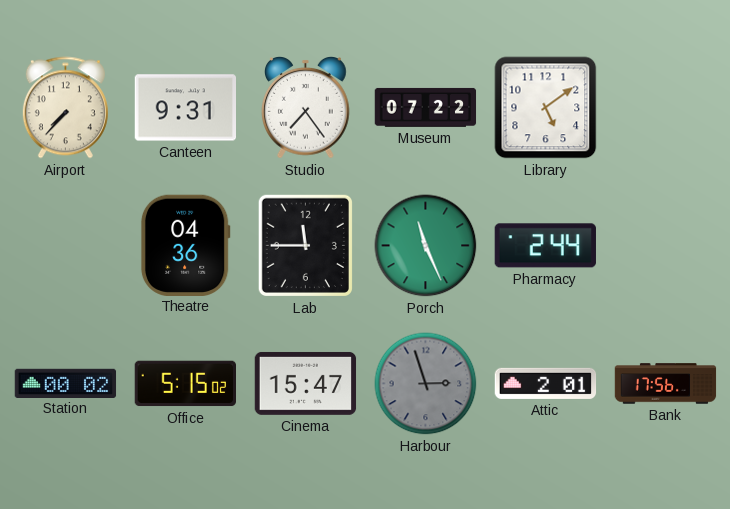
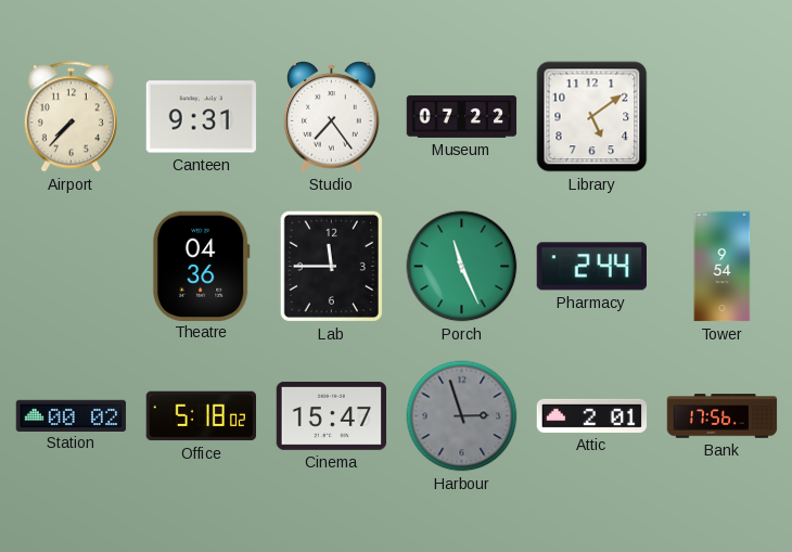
Tower: none -> 9:54 (723, 267)
Office: 5:15 -> 5:18 (201, 416)
